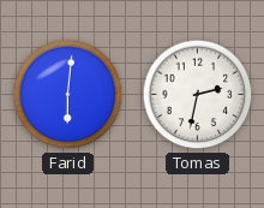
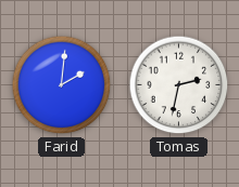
Farid: 6:01 -> 2:01 (62, 85)
